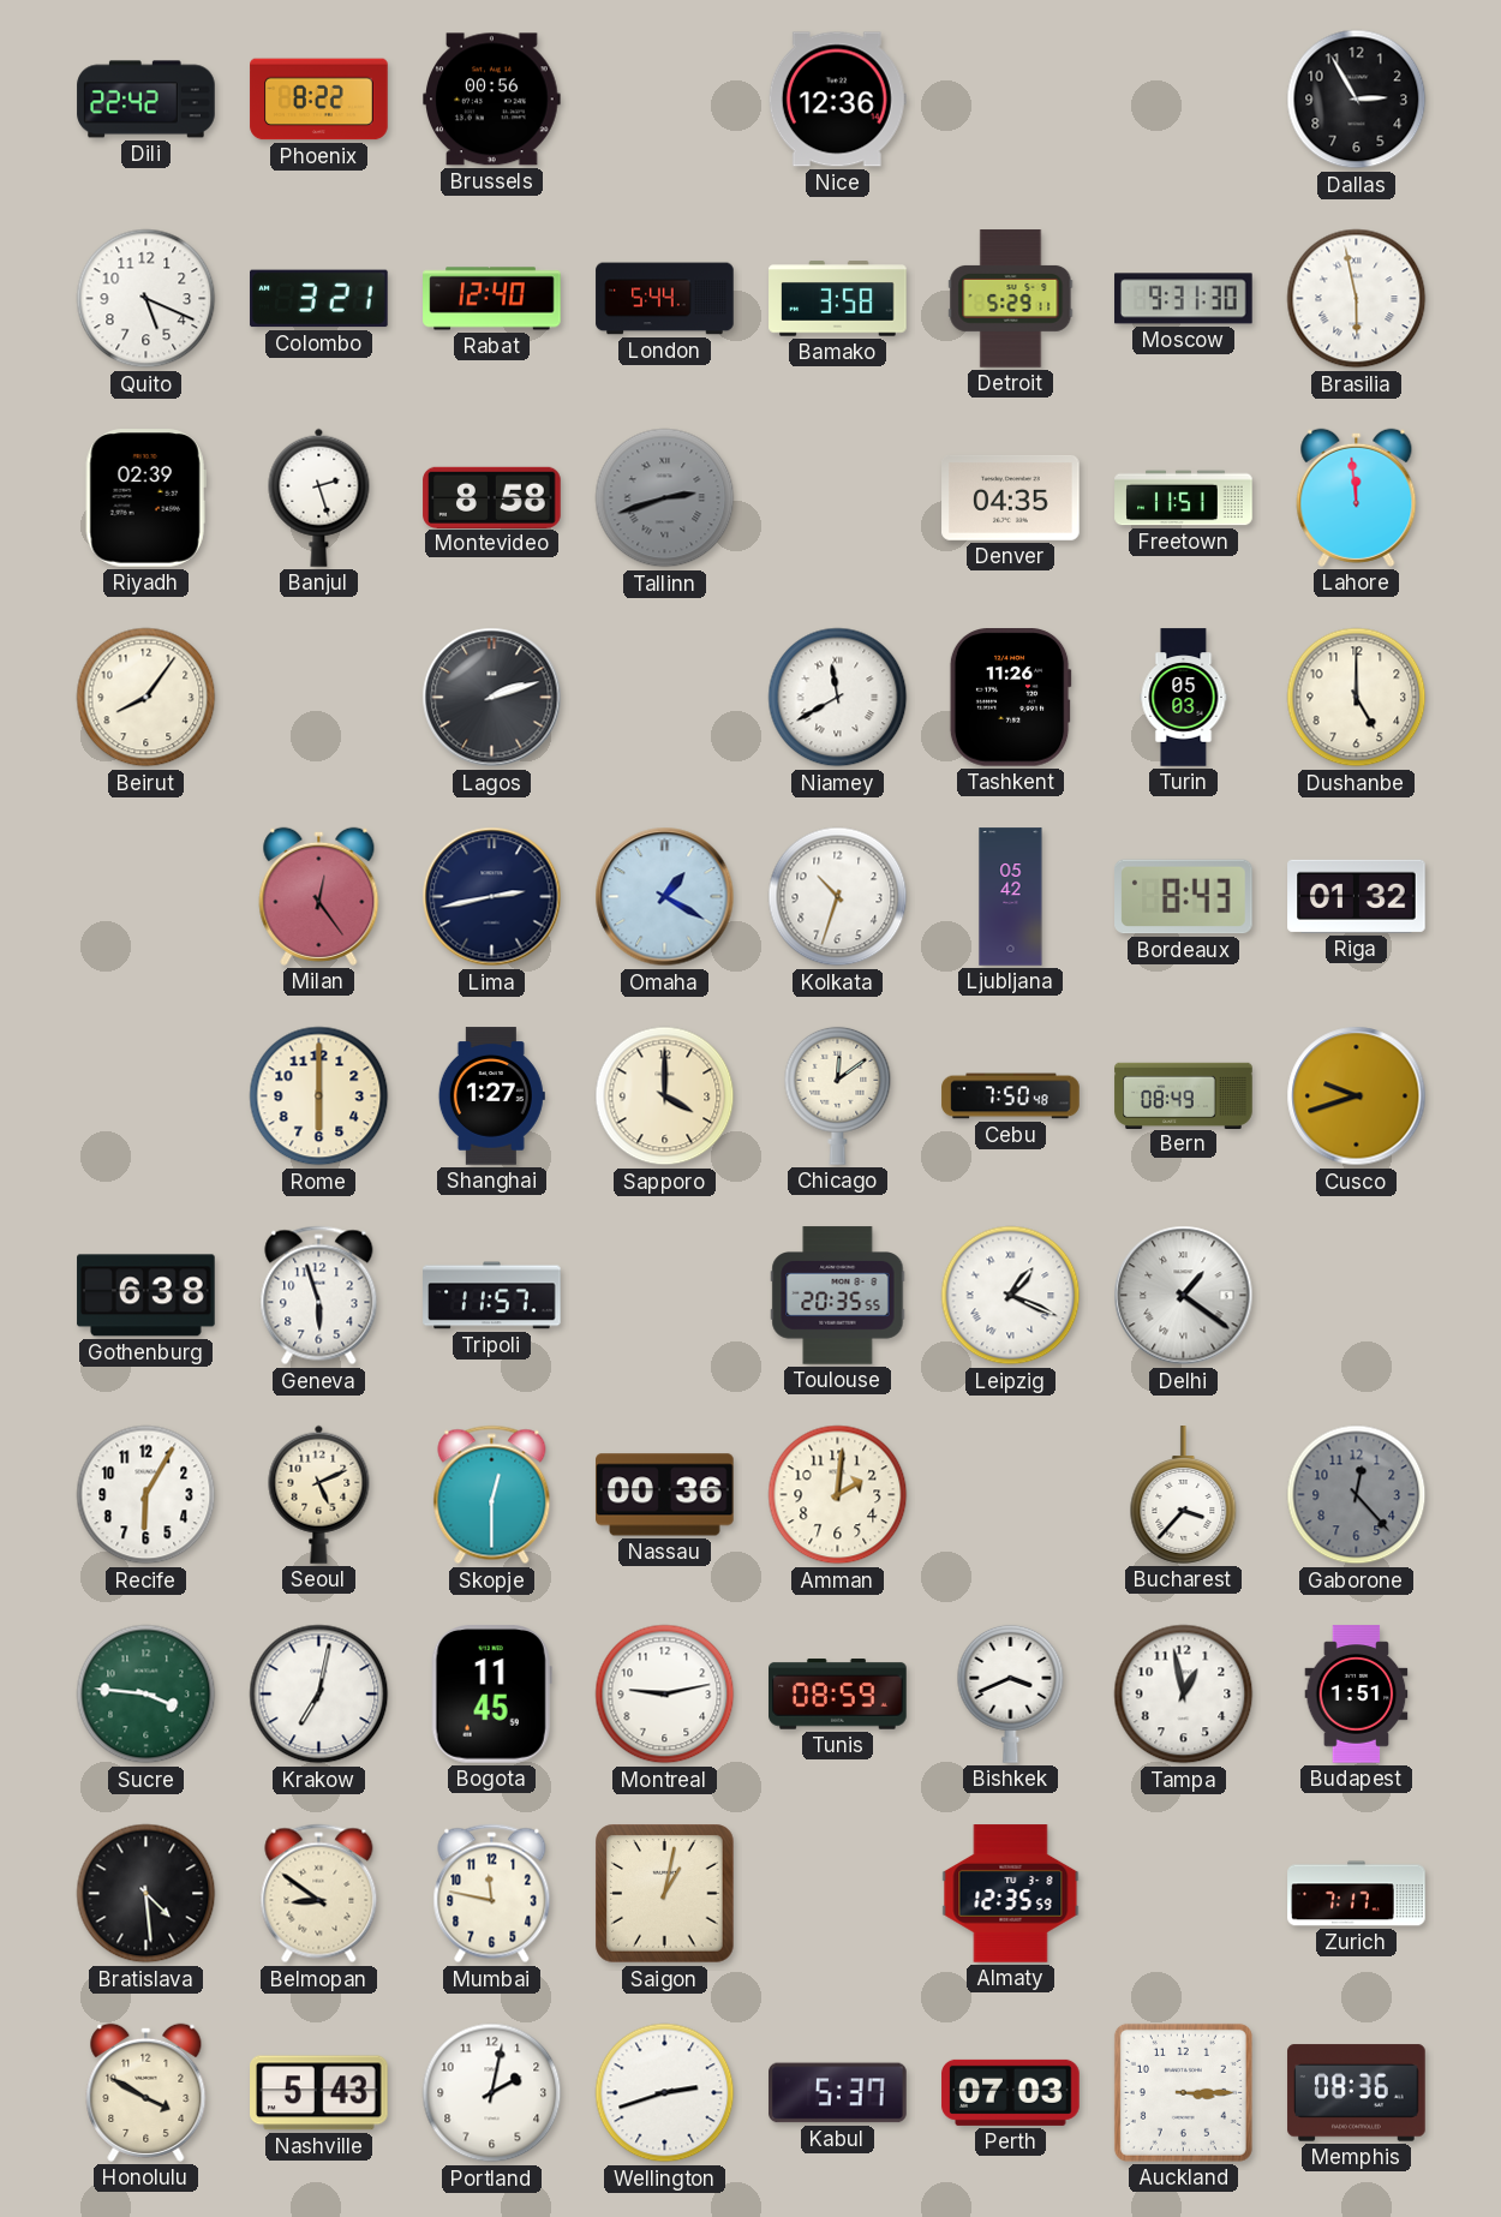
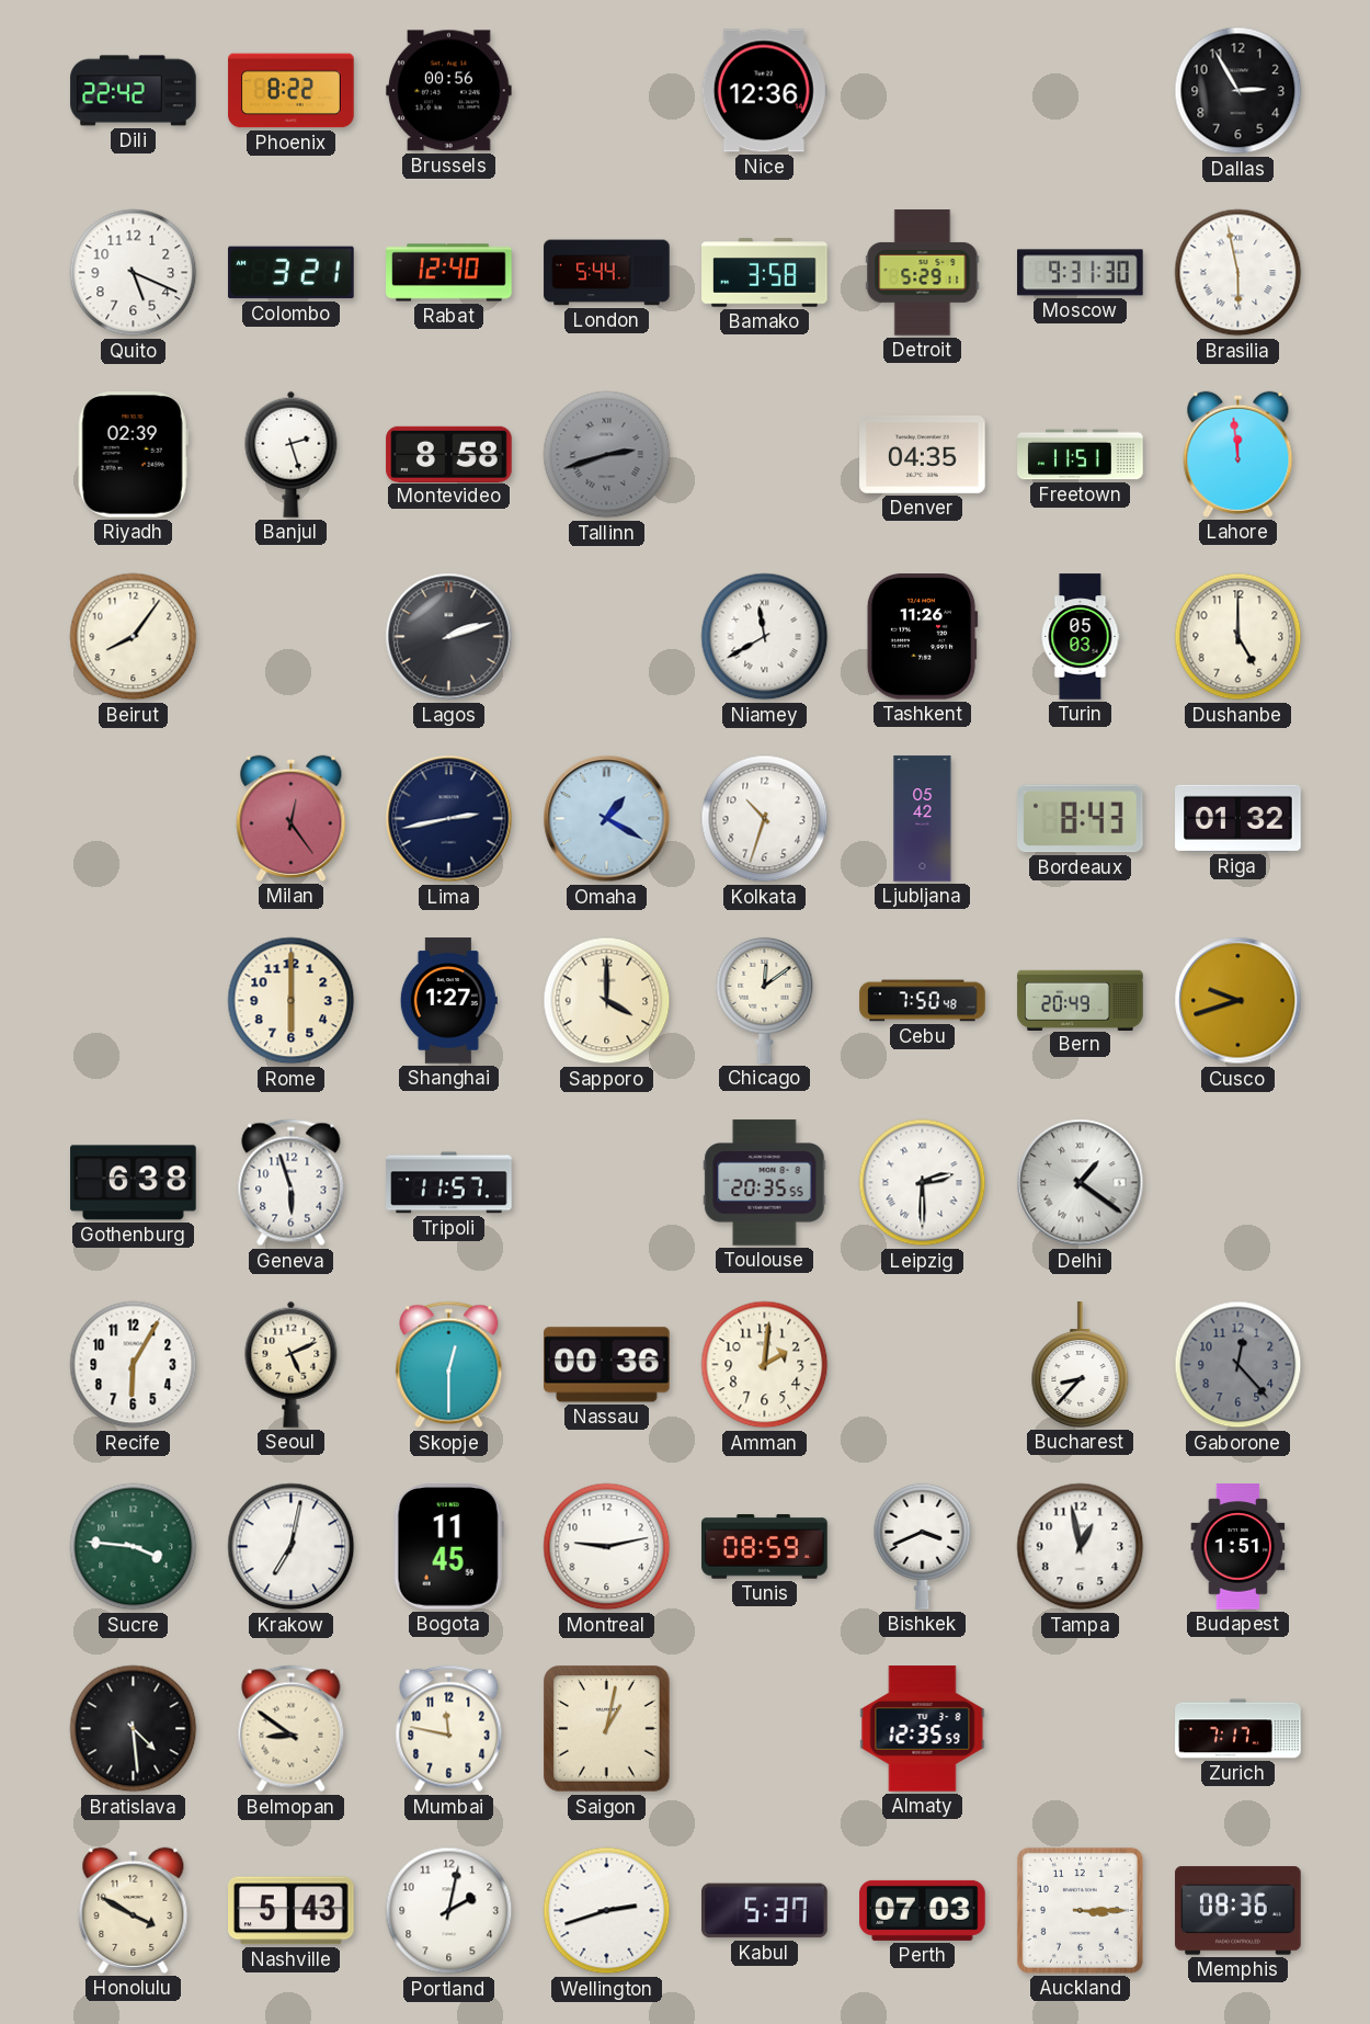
Bern: 08:49 -> 20:49 (1081, 1000)
Leipzig: 1:19 -> 2:30 (923, 1183)
Bucharest: 3:37 -> 8:37 (1081, 1365)
